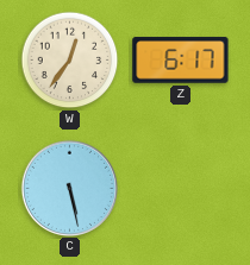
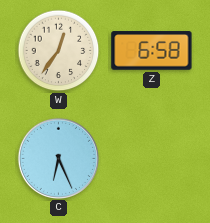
Z: 6:17 -> 6:58 (152, 51)
C: 5:28 -> 6:26 (58, 158)
